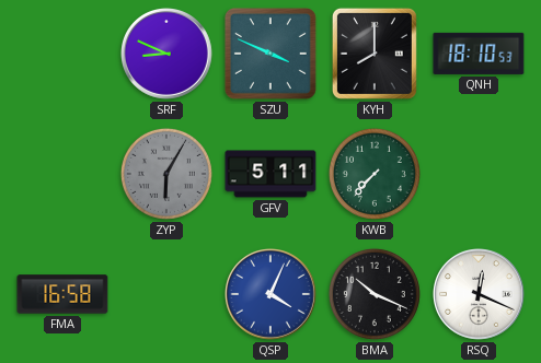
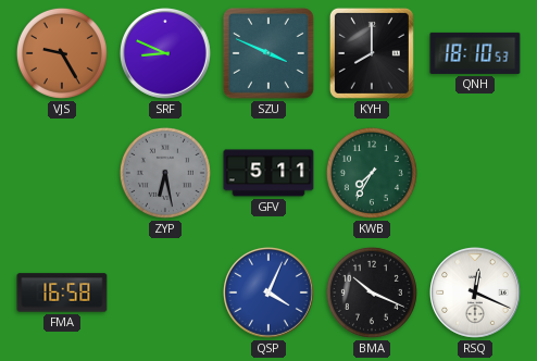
VJS: none -> 9:25 (62, 53)
ZYP: 6:05 -> 6:28 (165, 173)
KWB: 7:37 -> 7:35 (372, 173)
